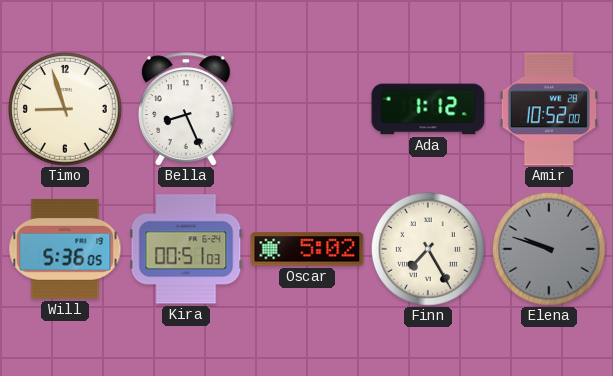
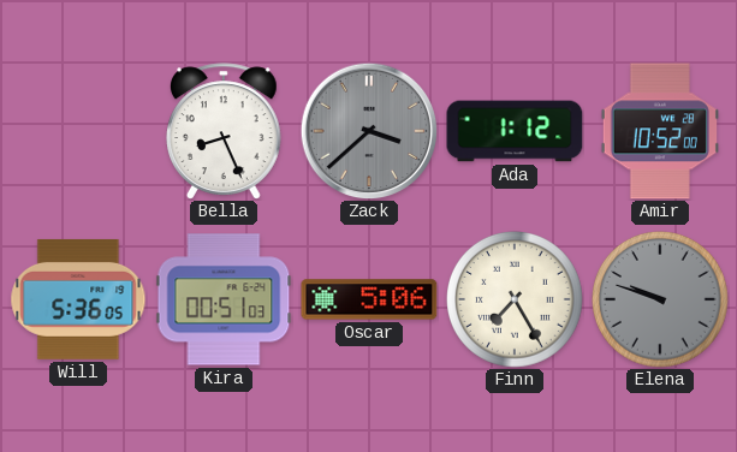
Timo: 8:57 -> none (66, 110)
Zack: none -> 3:38 (369, 131)
Oscar: 5:02 -> 5:06 (369, 299)
